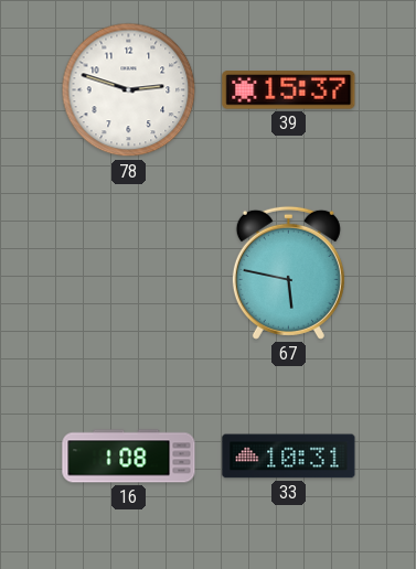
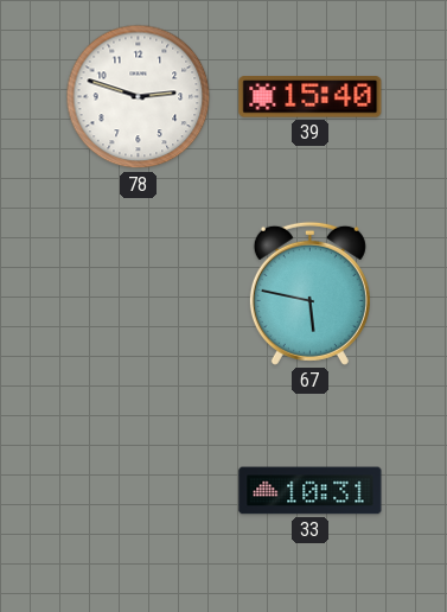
39: 15:37 -> 15:40 (311, 97)
16: 1:08 -> none (129, 457)
